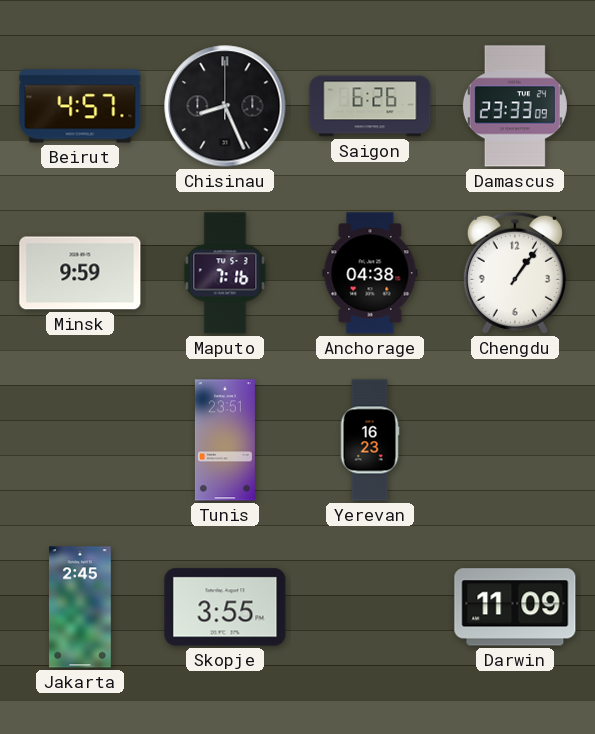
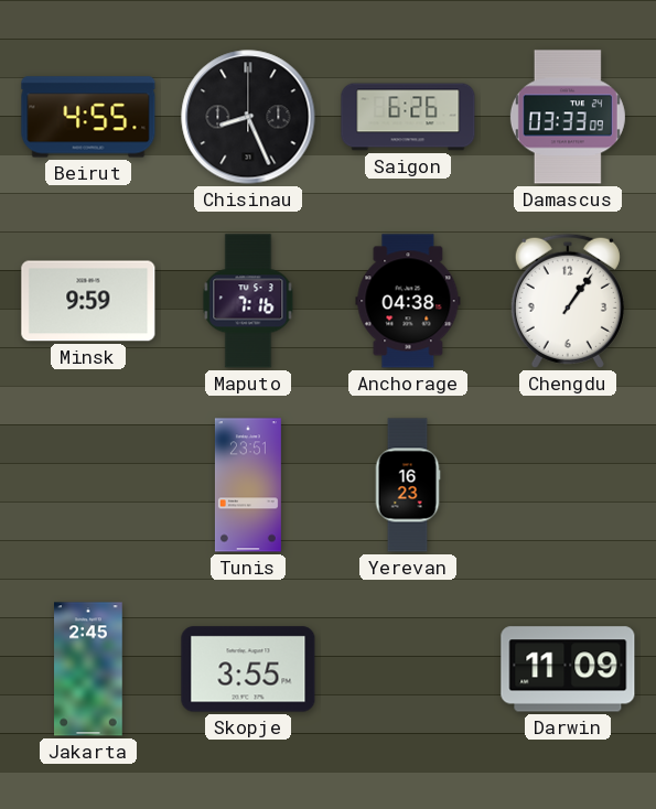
Beirut: 4:57 -> 4:55 (88, 117)
Damascus: 23:33 -> 03:33 (568, 117)
